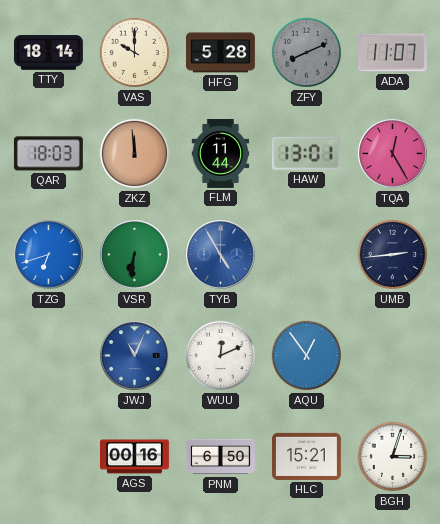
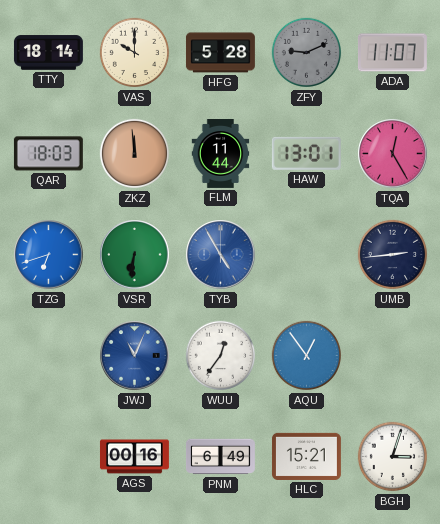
ZFY: 8:11 -> 9:11 (307, 53)
WUU: 12:11 -> 12:36 (221, 356)
PNM: 6:50 -> 6:49 (220, 457)
